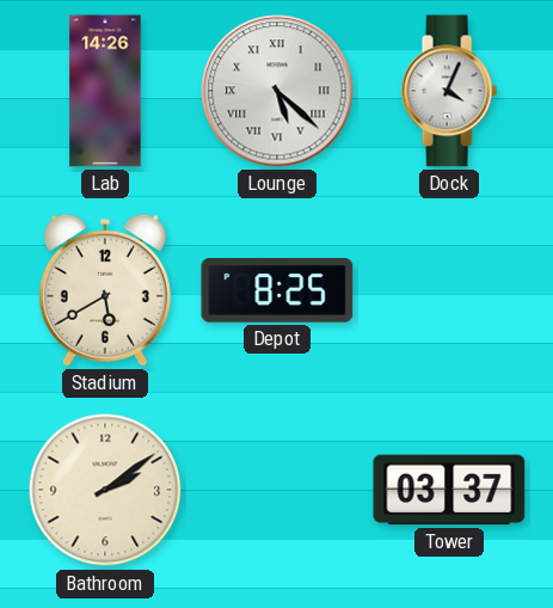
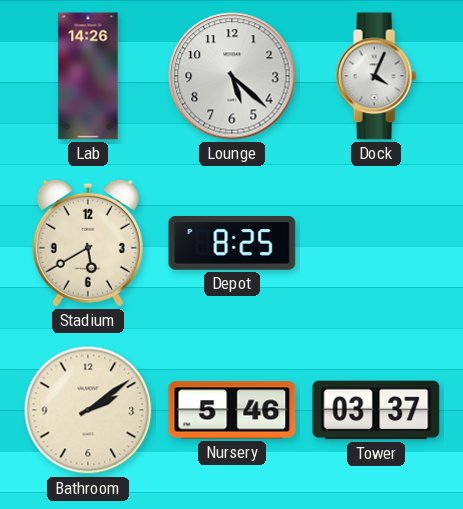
Lounge numerals: Roman -> Arabic (232, 76)
Nursery: none -> 5:46 (232, 410)
